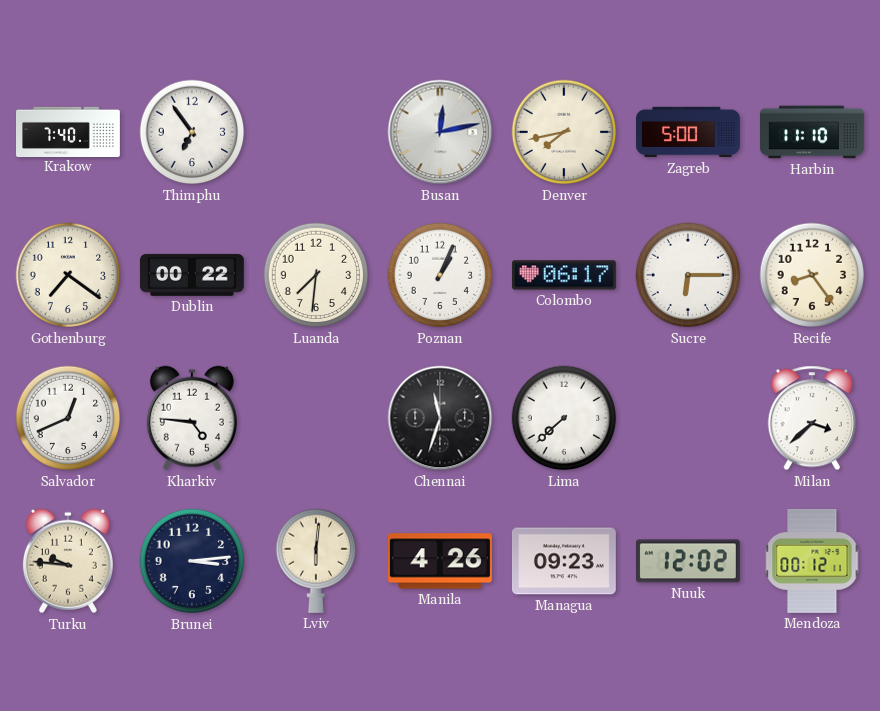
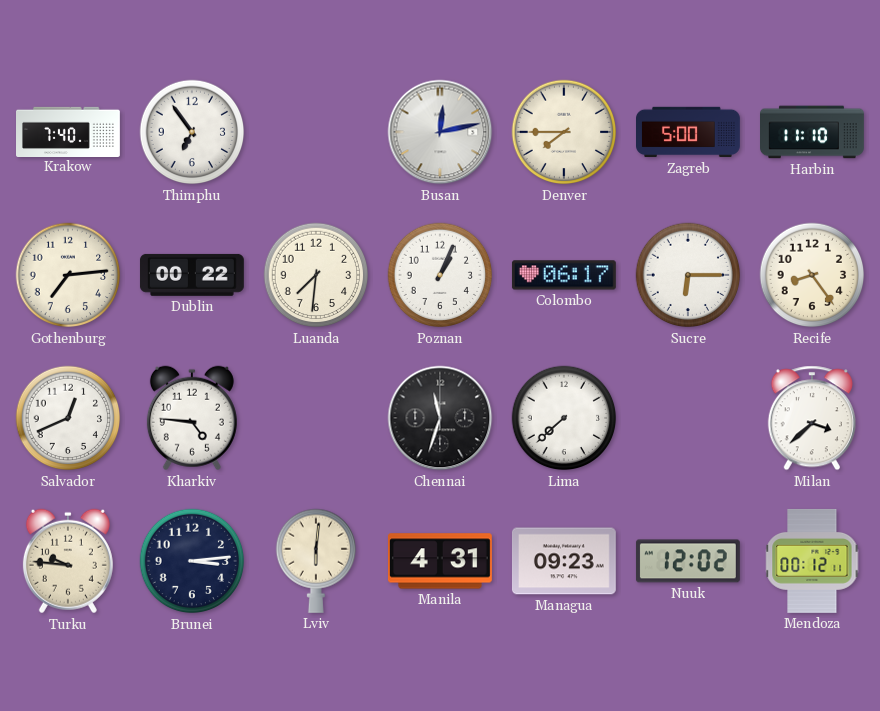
Denver: 7:43 -> 7:45 (564, 132)
Gothenburg: 7:21 -> 7:14 (68, 275)
Manila: 4:26 -> 4:31 (440, 561)
